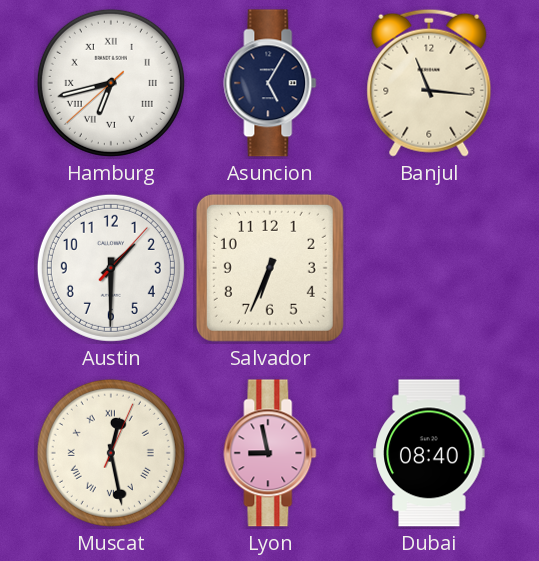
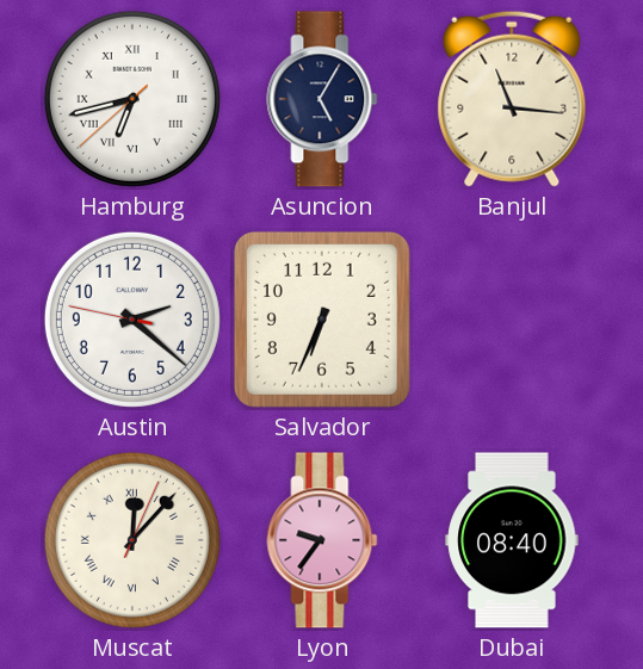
Austin: 1:30 -> 2:21 (132, 320)
Muscat: 12:28 -> 12:07 (132, 540)
Lyon: 8:58 -> 9:36 (322, 540)
